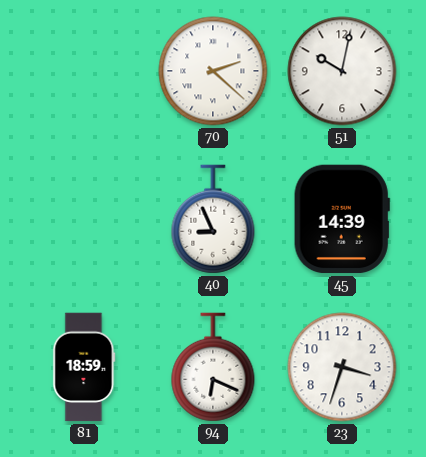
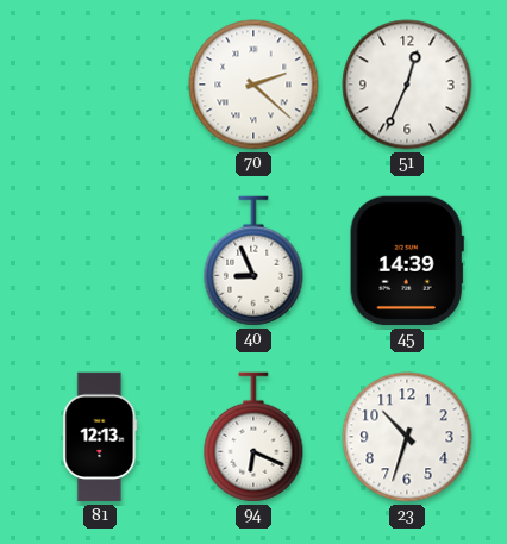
51: 10:02 -> 12:34 (407, 85)
81: 18:59 -> 12:13 (100, 437)
23: 3:33 -> 10:33 (407, 437)
